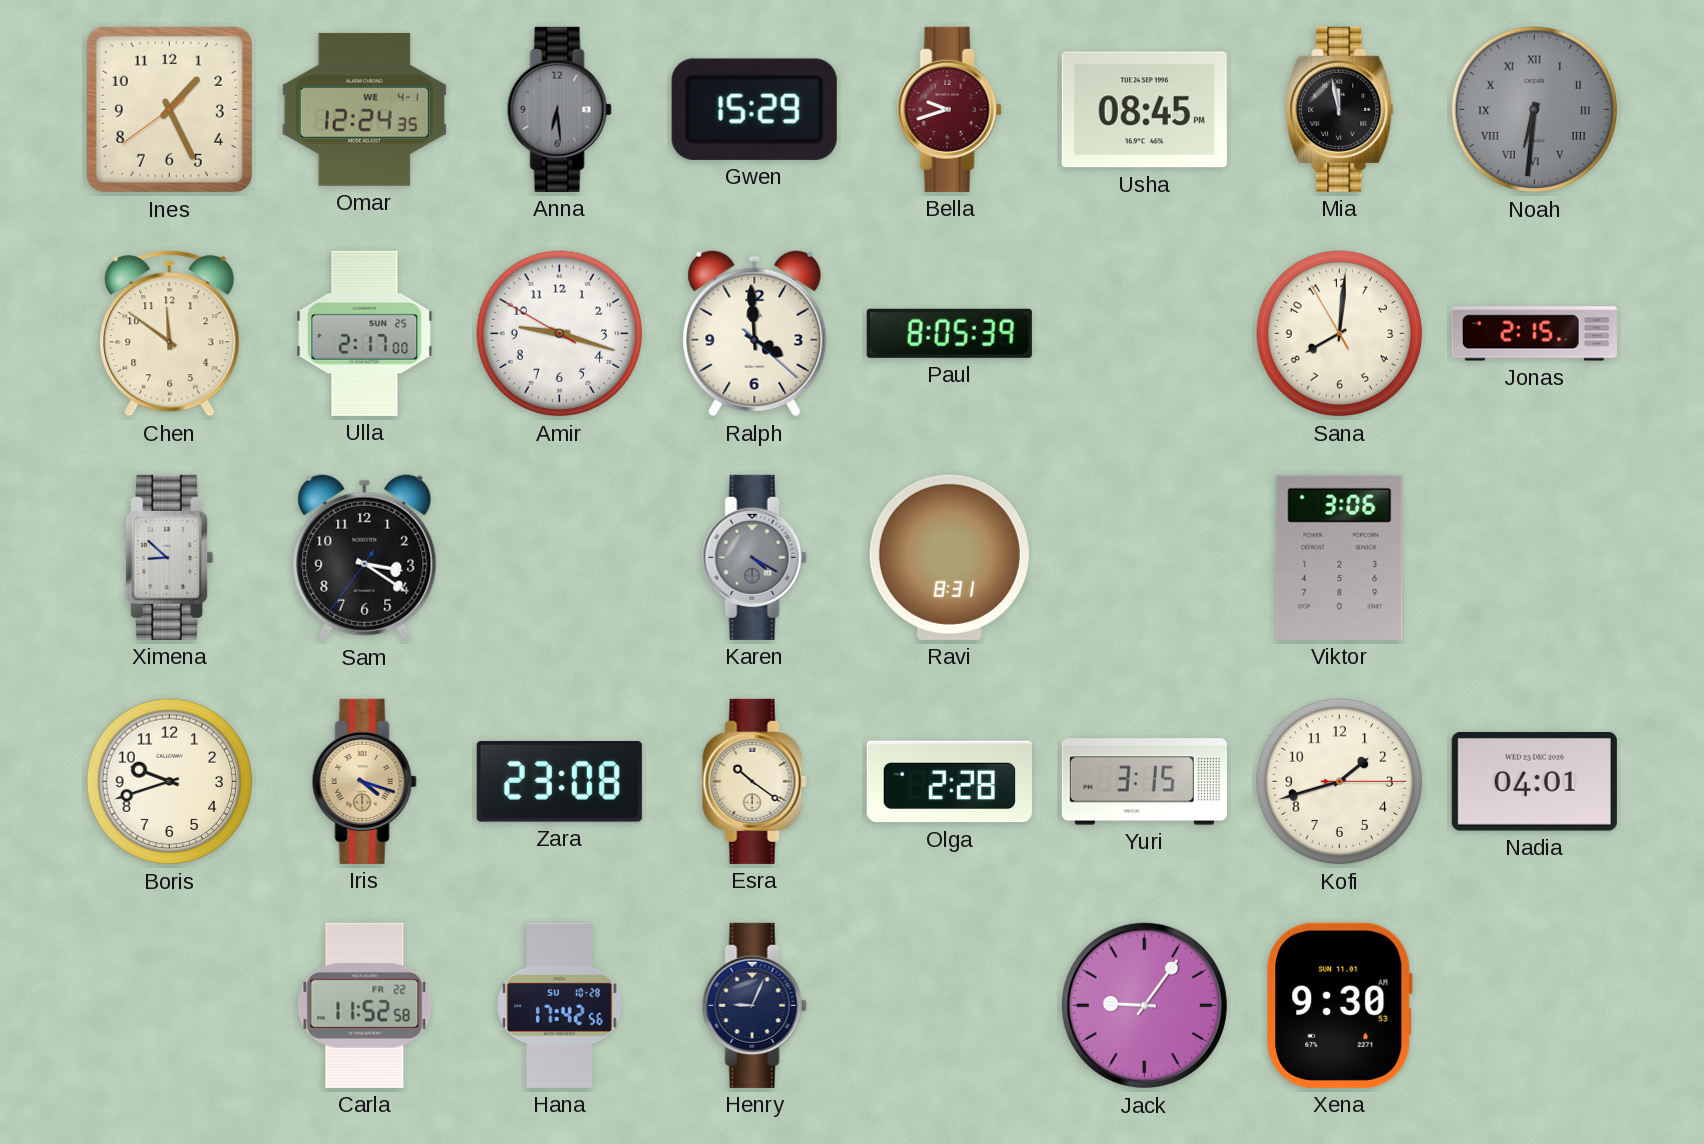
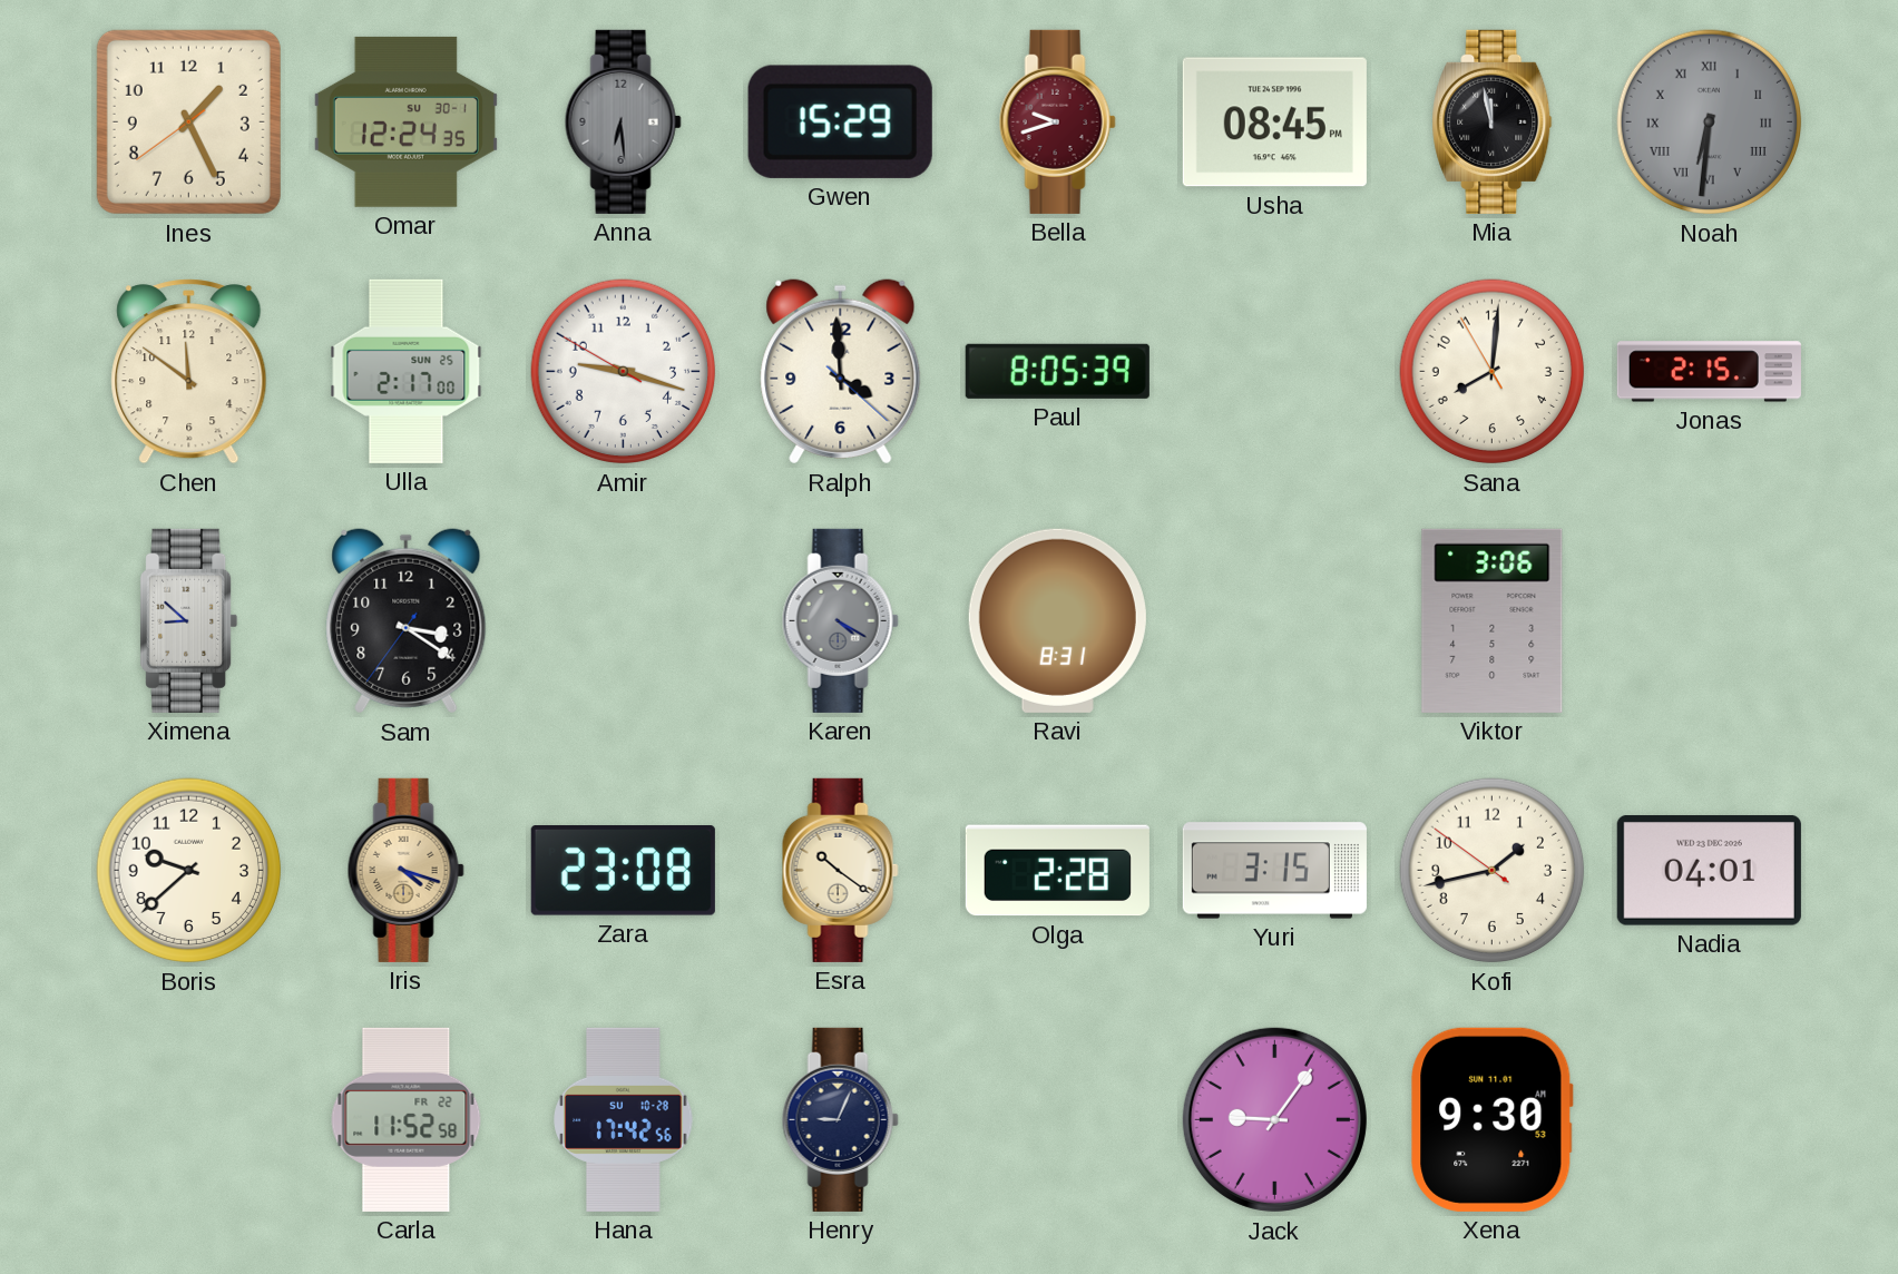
Omar date: WE 4-1 -> SU 30-1 (405, 121)
Boris: 9:42 -> 9:38 (189, 871)
Kofi: 1:42:15 -> 1:42:51 (1493, 871)
